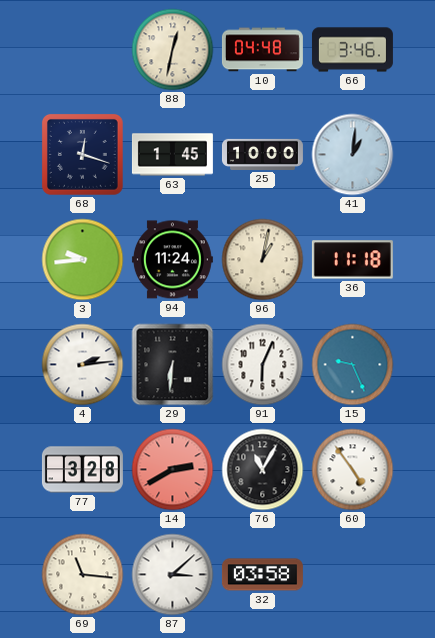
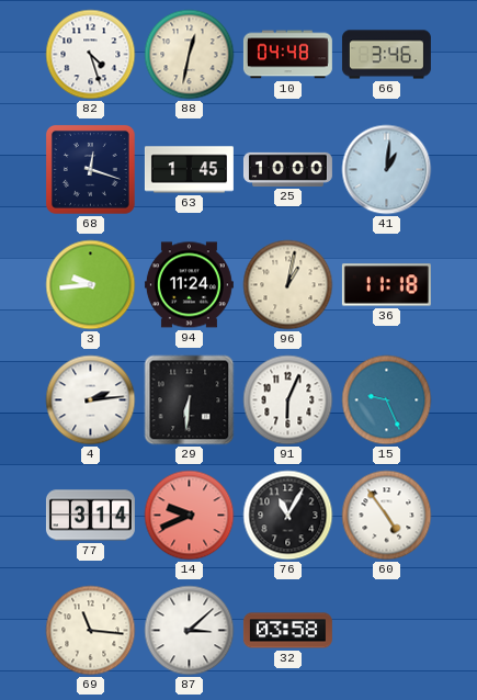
82: none -> 4:27 (91, 55)
77: 3:28 -> 3:14 (90, 516)
14: 2:40 -> 9:41 (190, 516)
